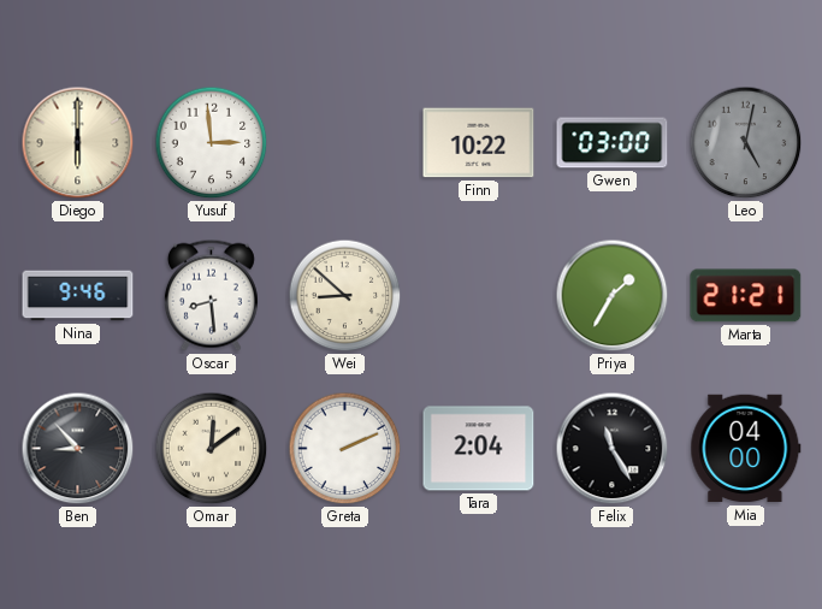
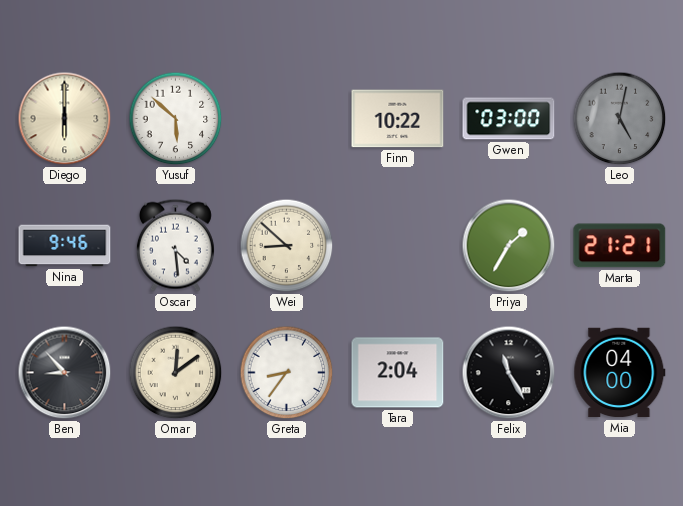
Yusuf: 2:59 -> 5:52 (176, 119)
Oscar: 8:29 -> 4:29 (175, 245)
Greta: 2:11 -> 8:36 (287, 373)
